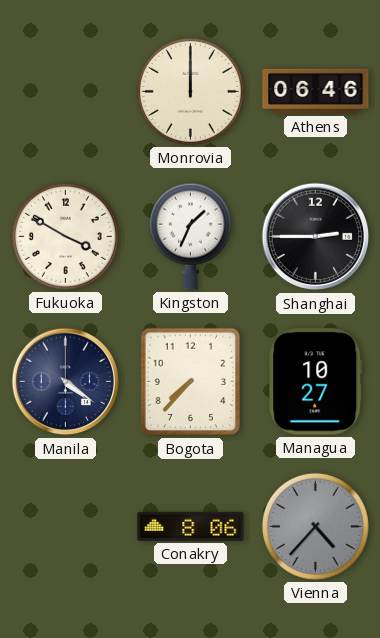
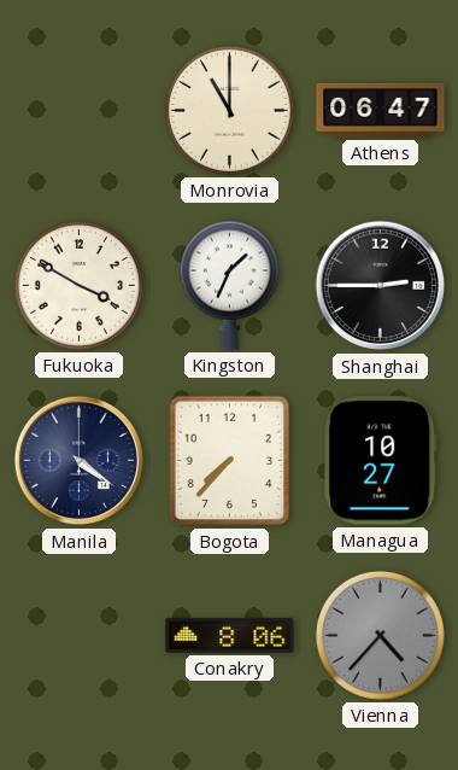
Monrovia: 12:00 -> 11:00 (229, 110)
Athens: 06:46 -> 06:47 (381, 110)
